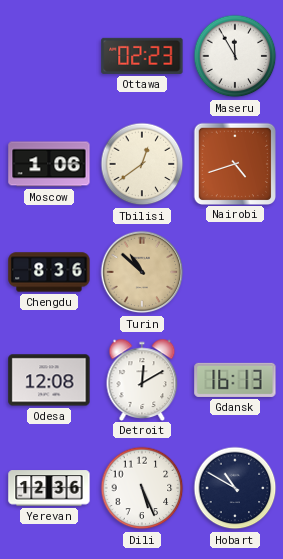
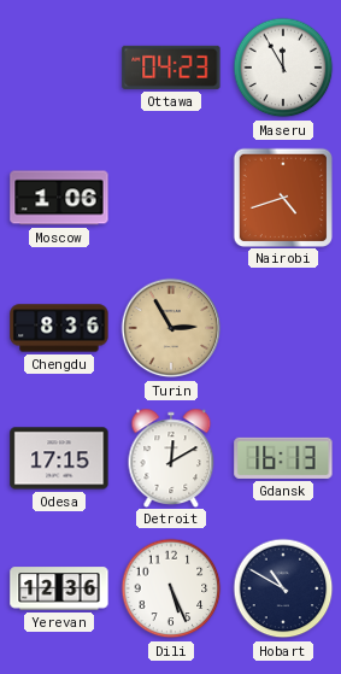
Ottawa: 02:23 -> 04:23 (171, 68)
Tbilisi: 12:39 -> none (142, 164)
Turin: 10:52 -> 2:55 (171, 328)
Odesa: 12:08 -> 17:15 (59, 458)
